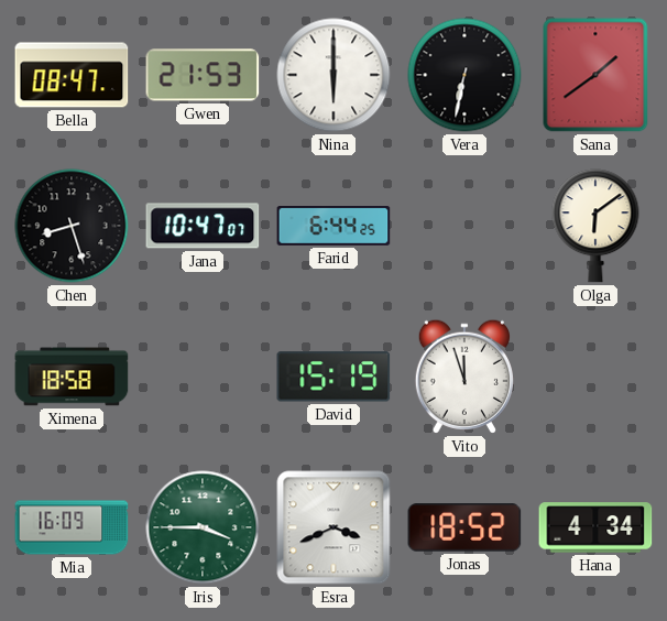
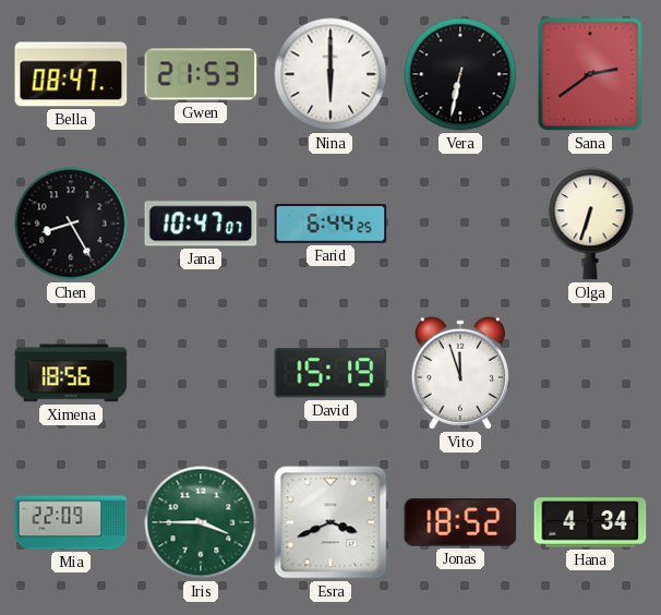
Sana: 1:39 -> 2:39 (590, 74)
Chen: 8:27 -> 8:25 (71, 224)
Olga: 6:09 -> 6:33 (590, 224)
Ximena: 18:58 -> 18:56 (71, 373)
Mia: 16:09 -> 22:09 (71, 522)
